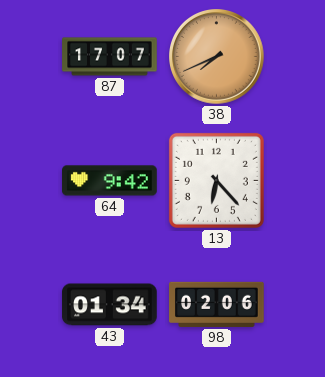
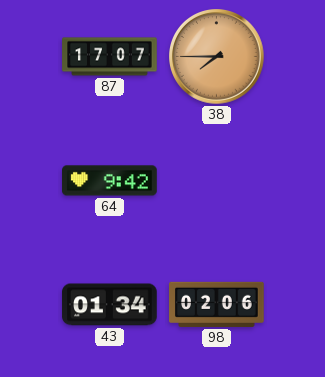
38: 7:41 -> 7:45 (217, 57)
13: 6:23 -> none (216, 180)
